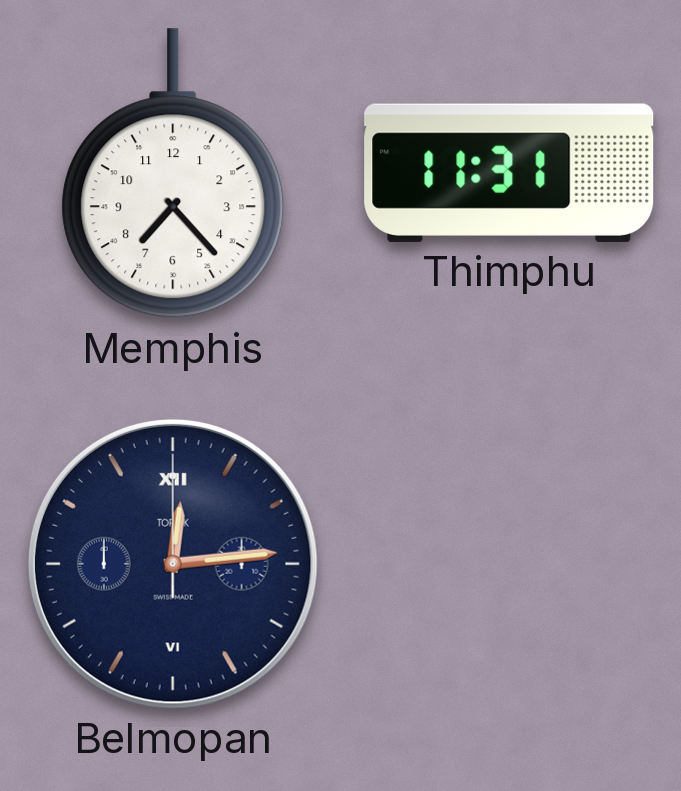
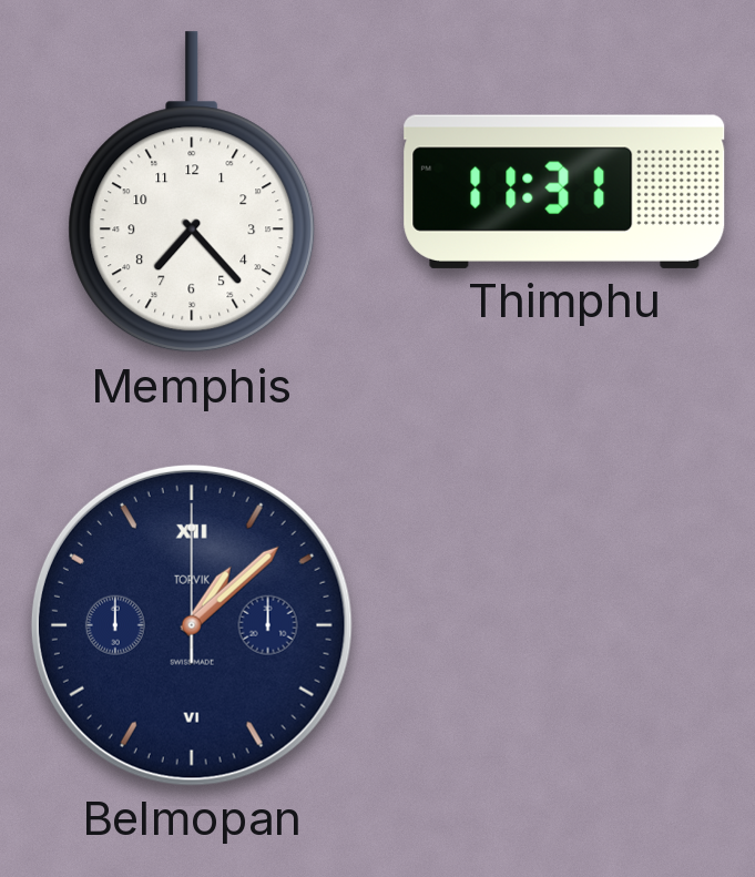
Belmopan: 12:14 -> 1:08 (192, 625)
